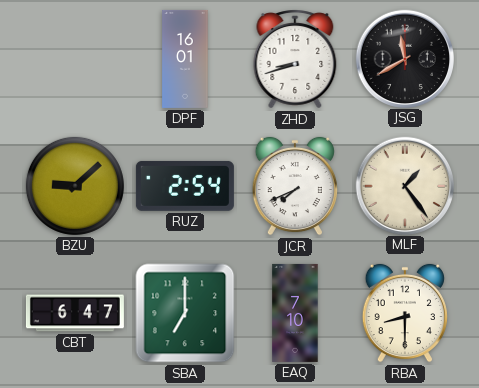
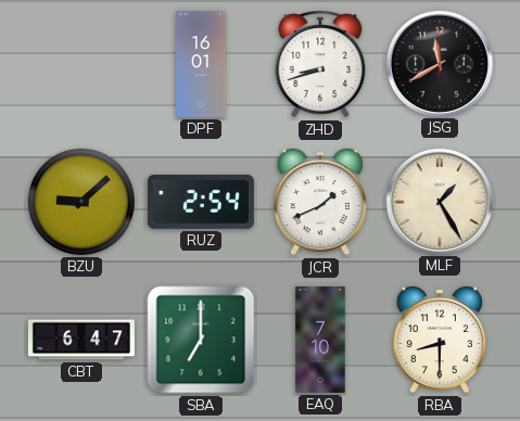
JCR: 7:41 -> 1:41 (320, 202)
MLF: 1:24 -> 1:25 (439, 201)
